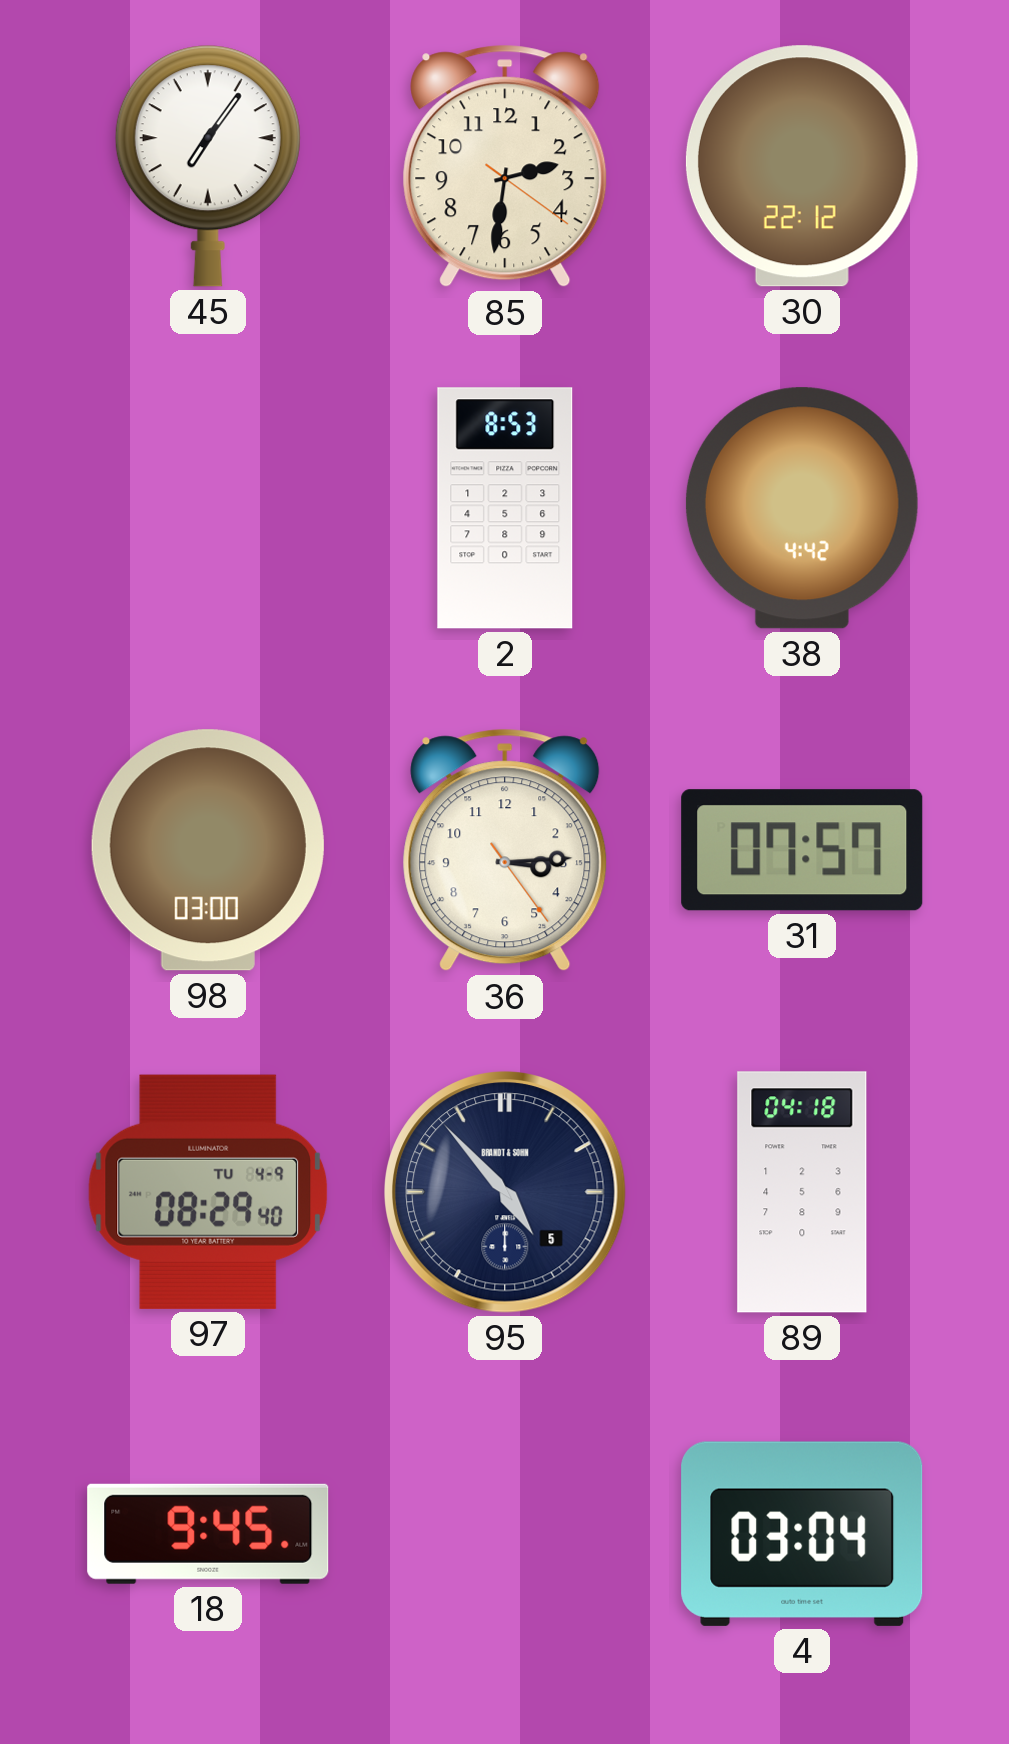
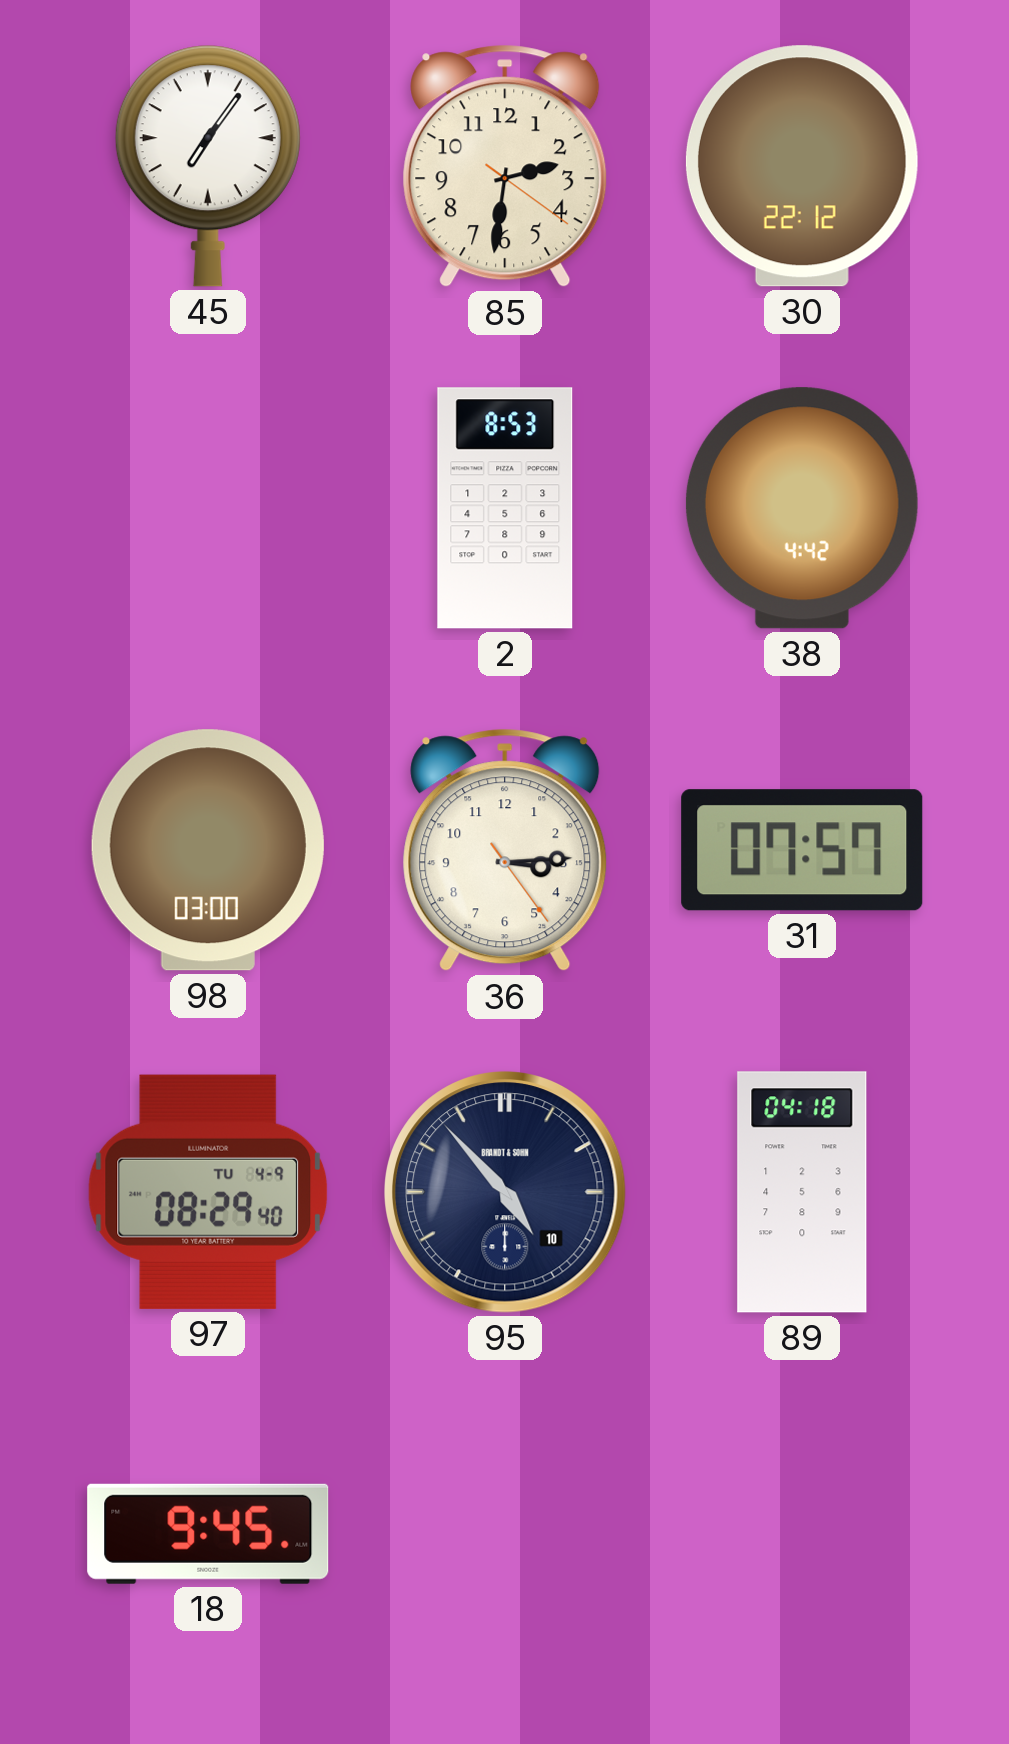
95 date: 5 -> 10 (506, 1193)
4: 03:04 -> none (802, 1534)
